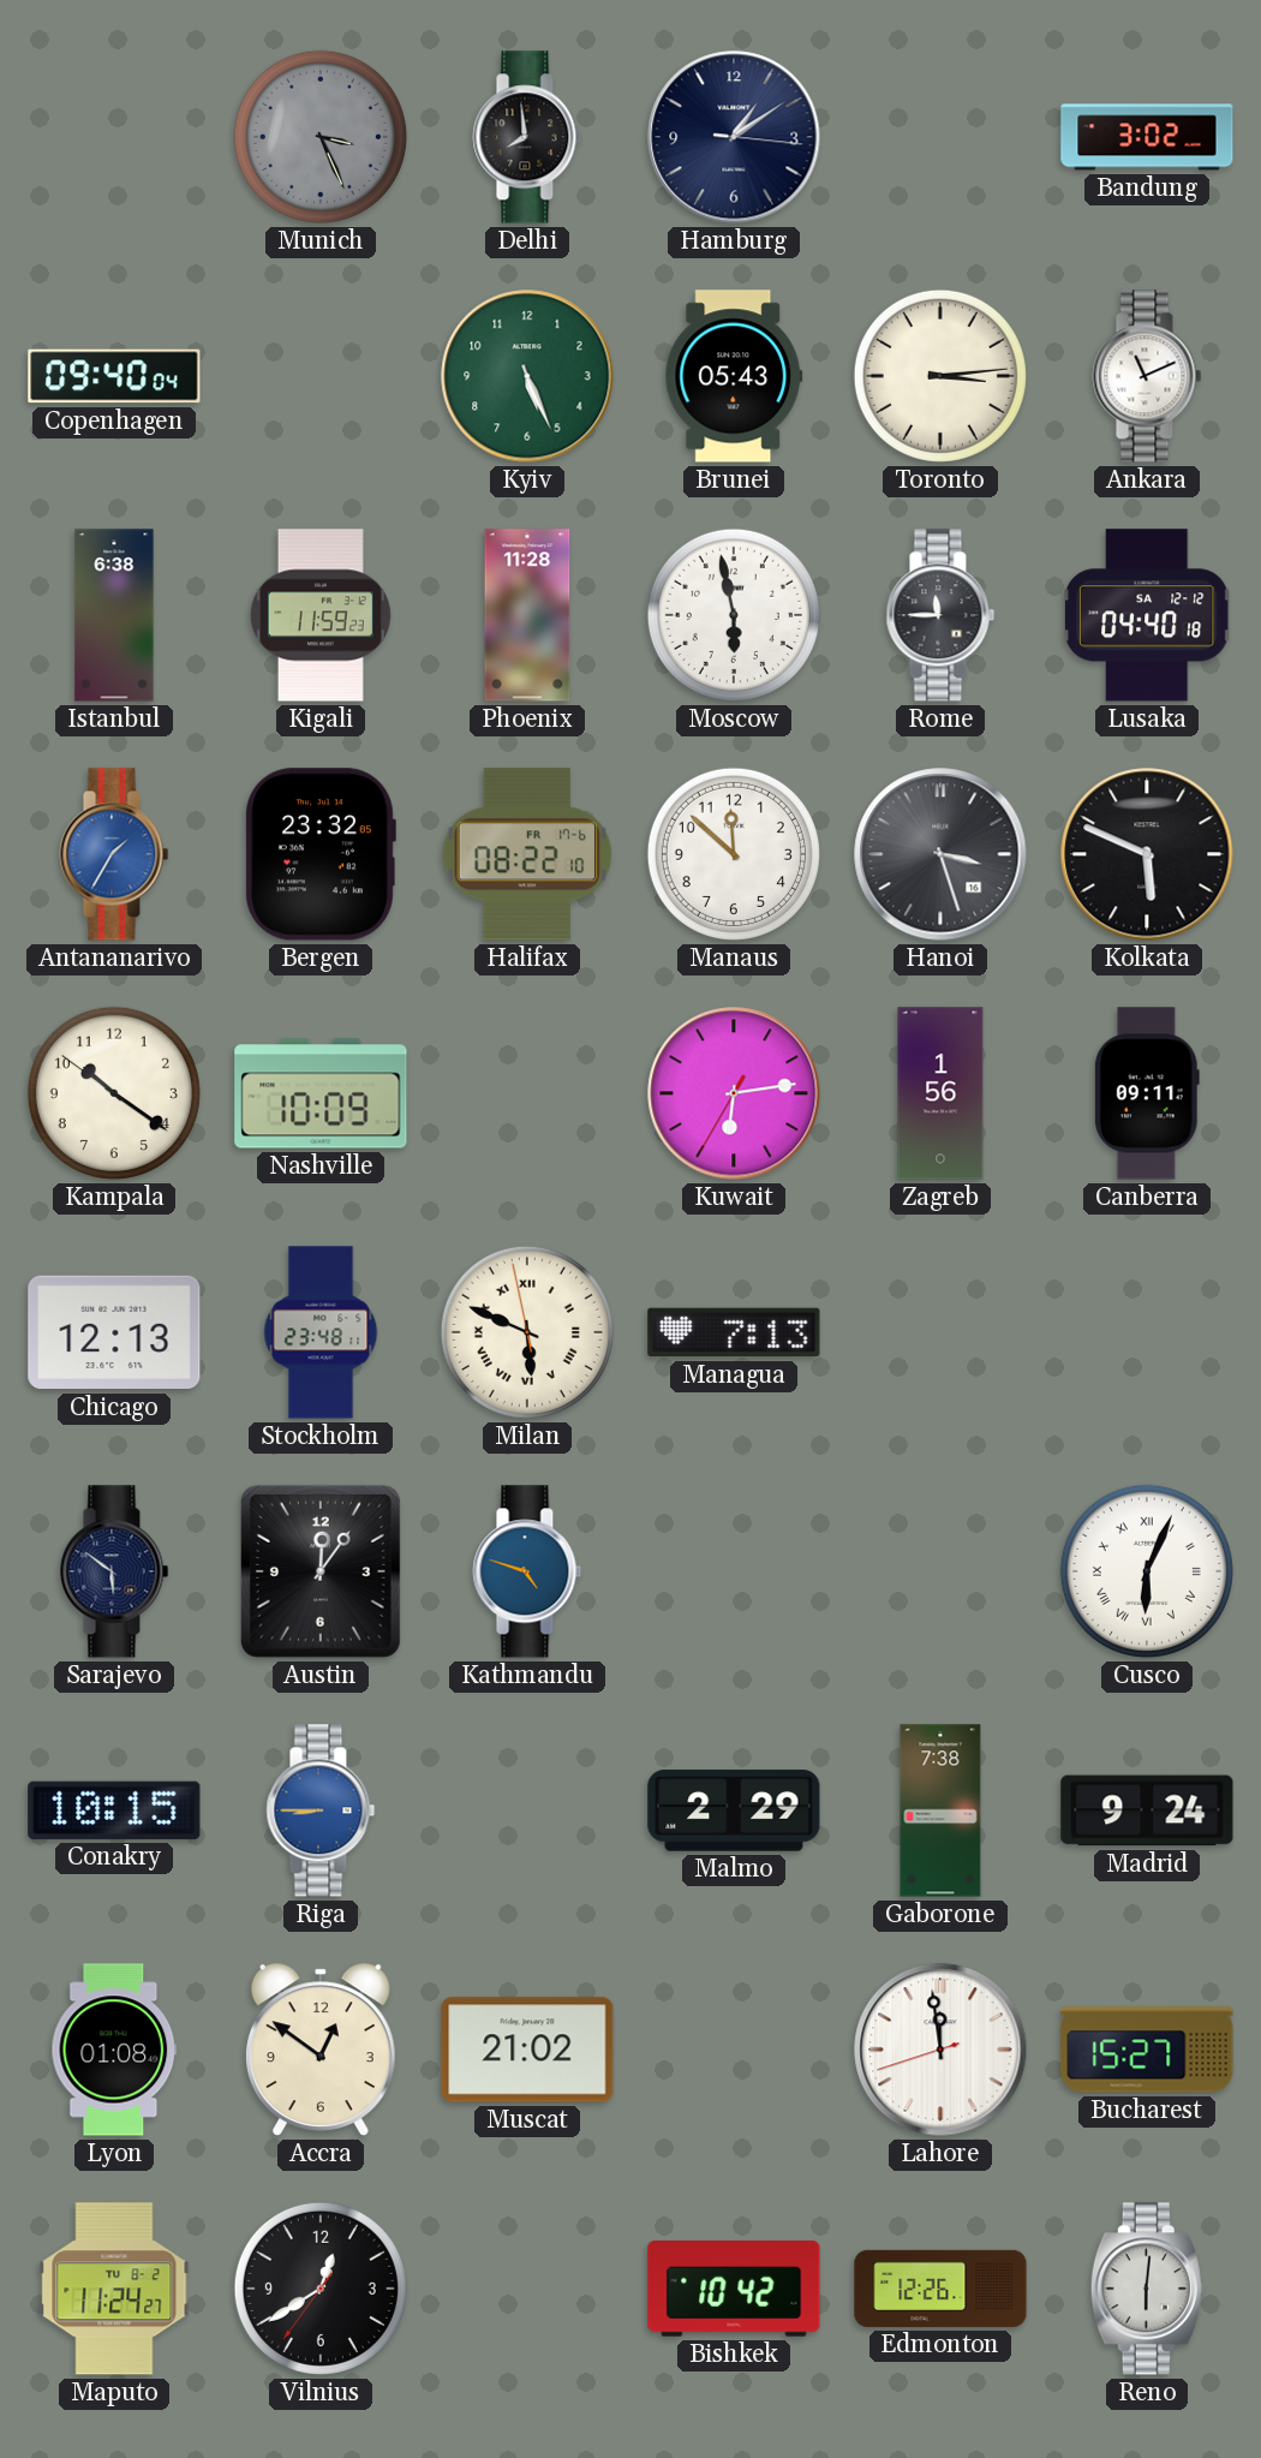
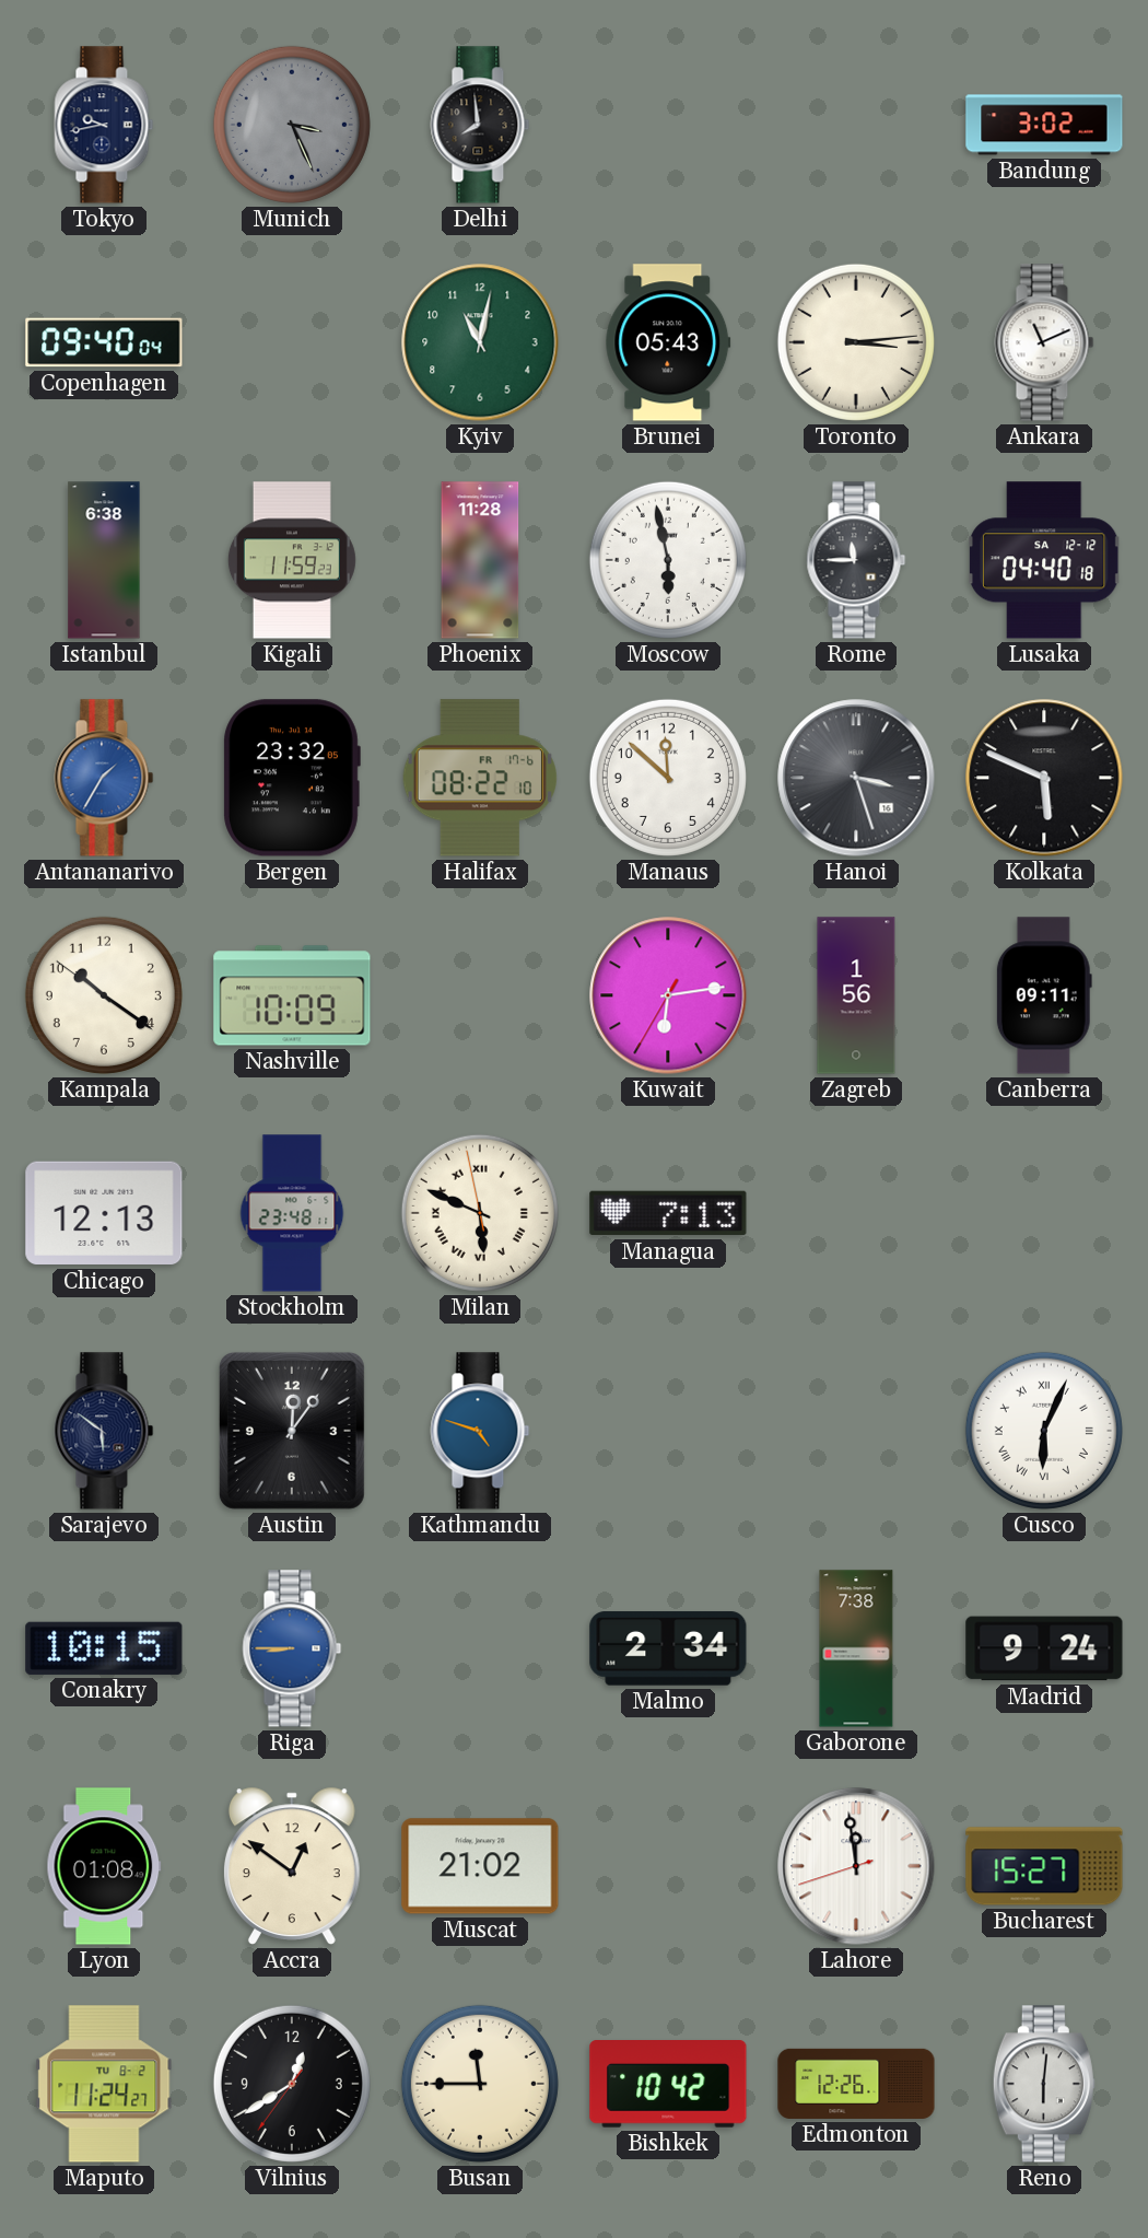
Tokyo: none -> 9:43 (104, 125)
Hamburg: 1:09 -> none (734, 137)
Kyiv: 5:26 -> 11:02 (480, 342)
Malmo: 2:29 -> 2:34 (668, 1648)
Busan: none -> 11:45 (480, 2084)
